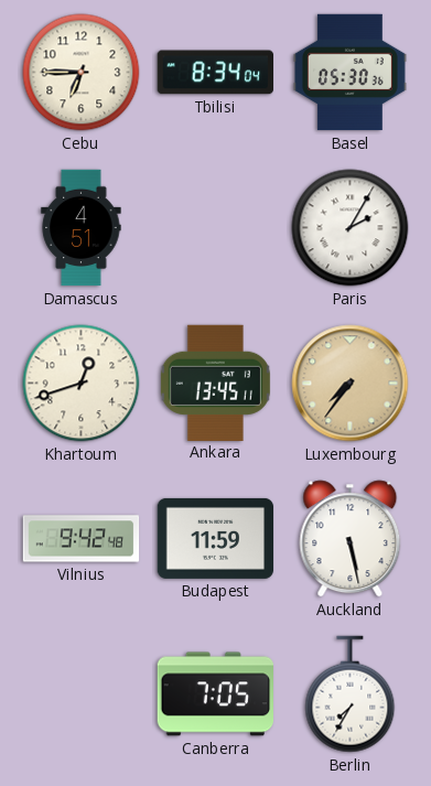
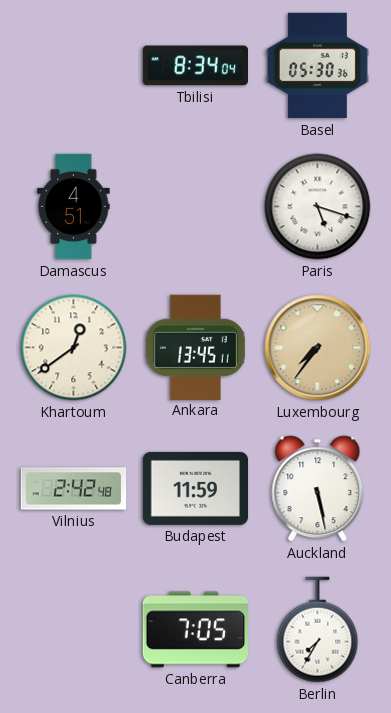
Cebu: 6:45 -> none (82, 73)
Paris: 2:05 -> 5:18 (318, 207)
Khartoum: 12:42 -> 12:39 (74, 348)
Vilnius: 9:42 -> 2:42 (74, 489)
